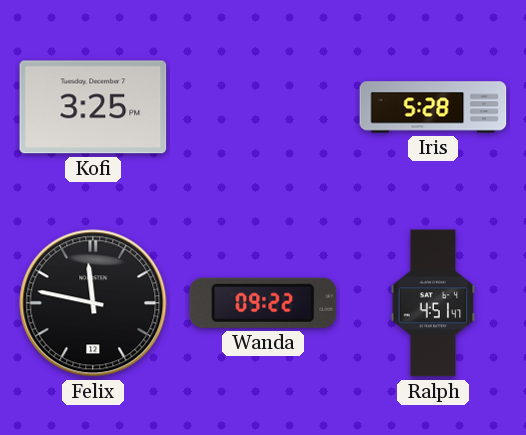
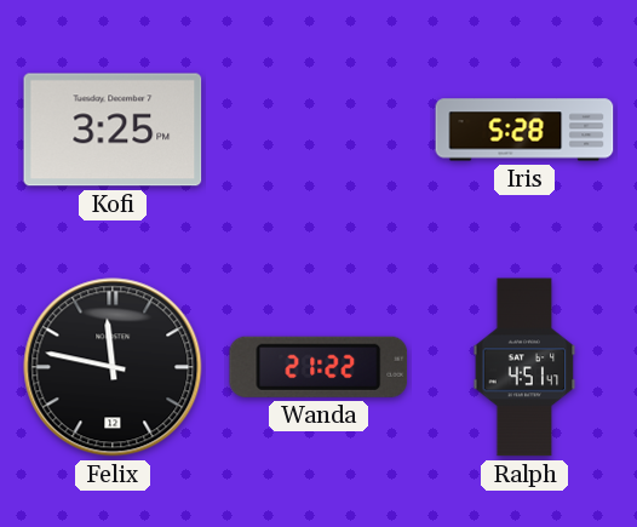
Wanda: 09:22 -> 21:22 (318, 367)
